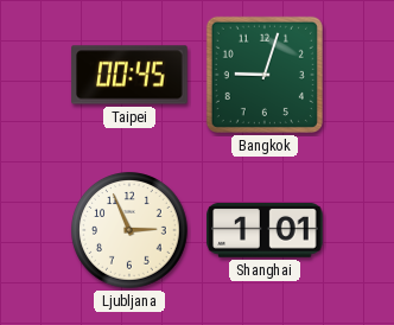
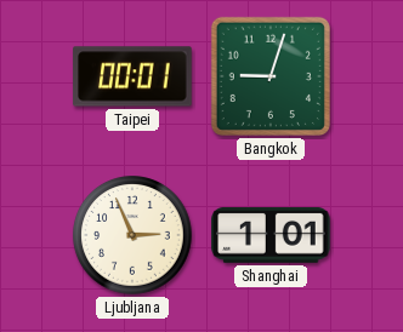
Taipei: 00:45 -> 00:01 (132, 76)
